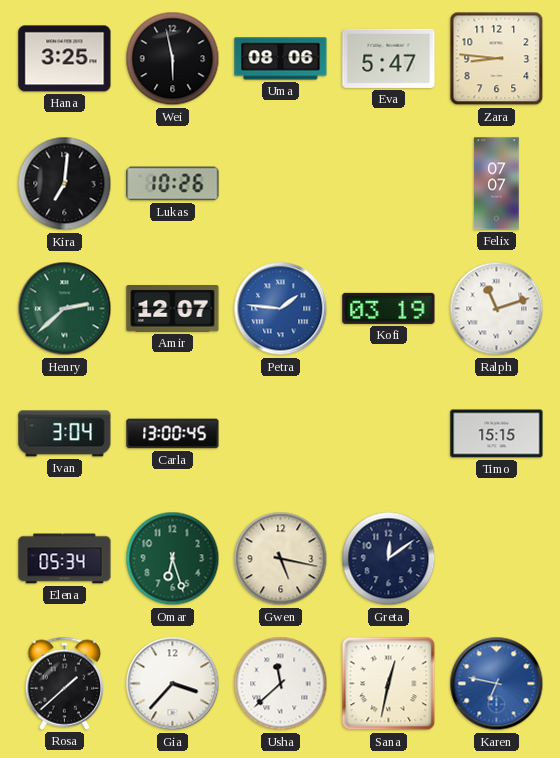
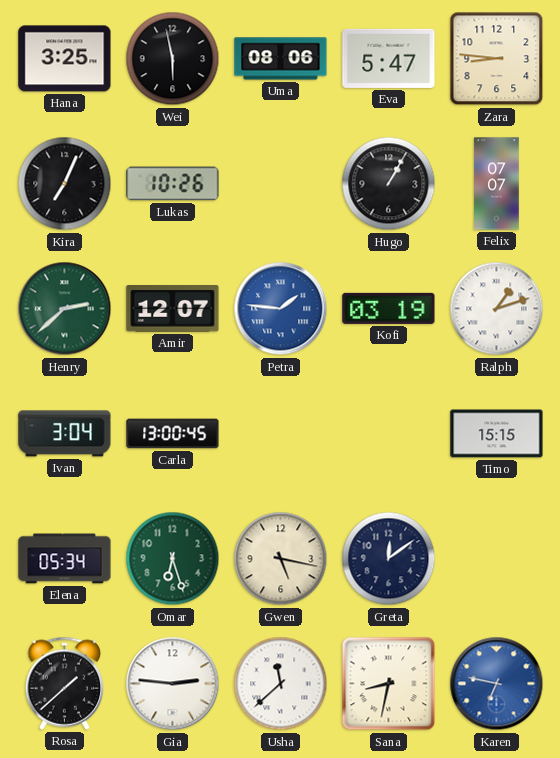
Kira: 7:01 -> 7:04 (65, 184)
Hugo: none -> 1:05 (389, 184)
Ralph: 11:12 -> 1:12 (497, 309)
Gia: 3:37 -> 2:46 (173, 684)
Sana: 12:32 -> 8:32 (389, 684)
